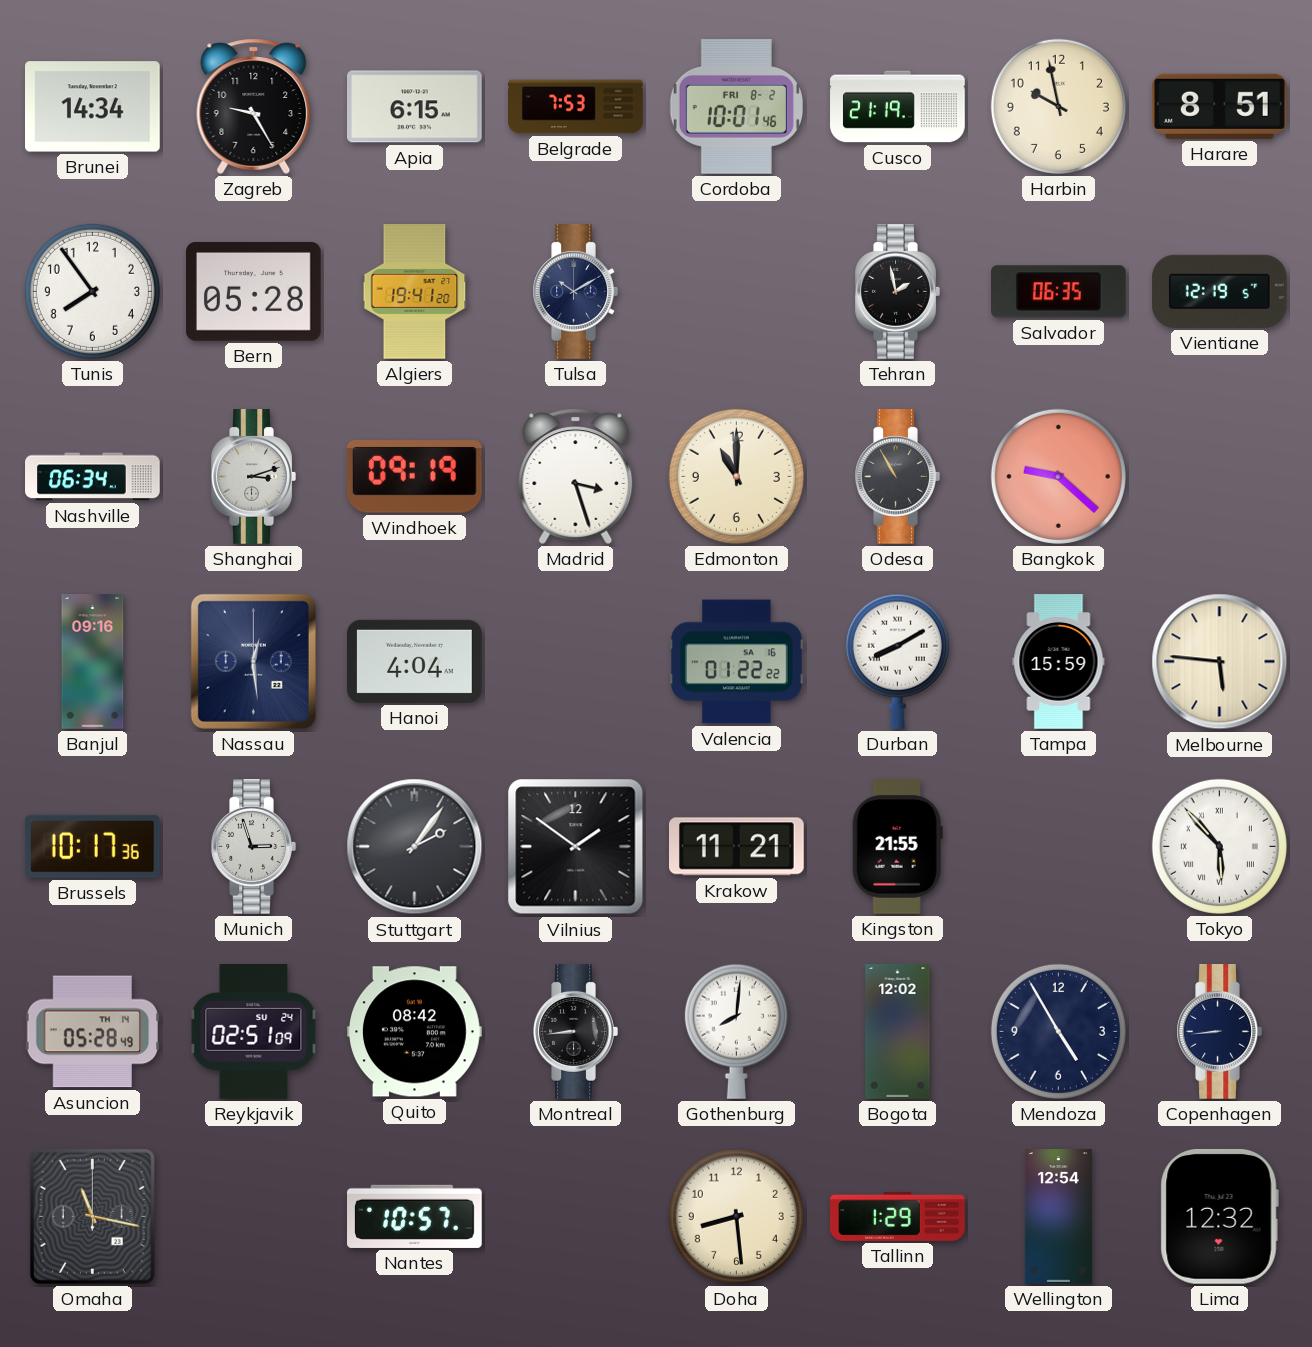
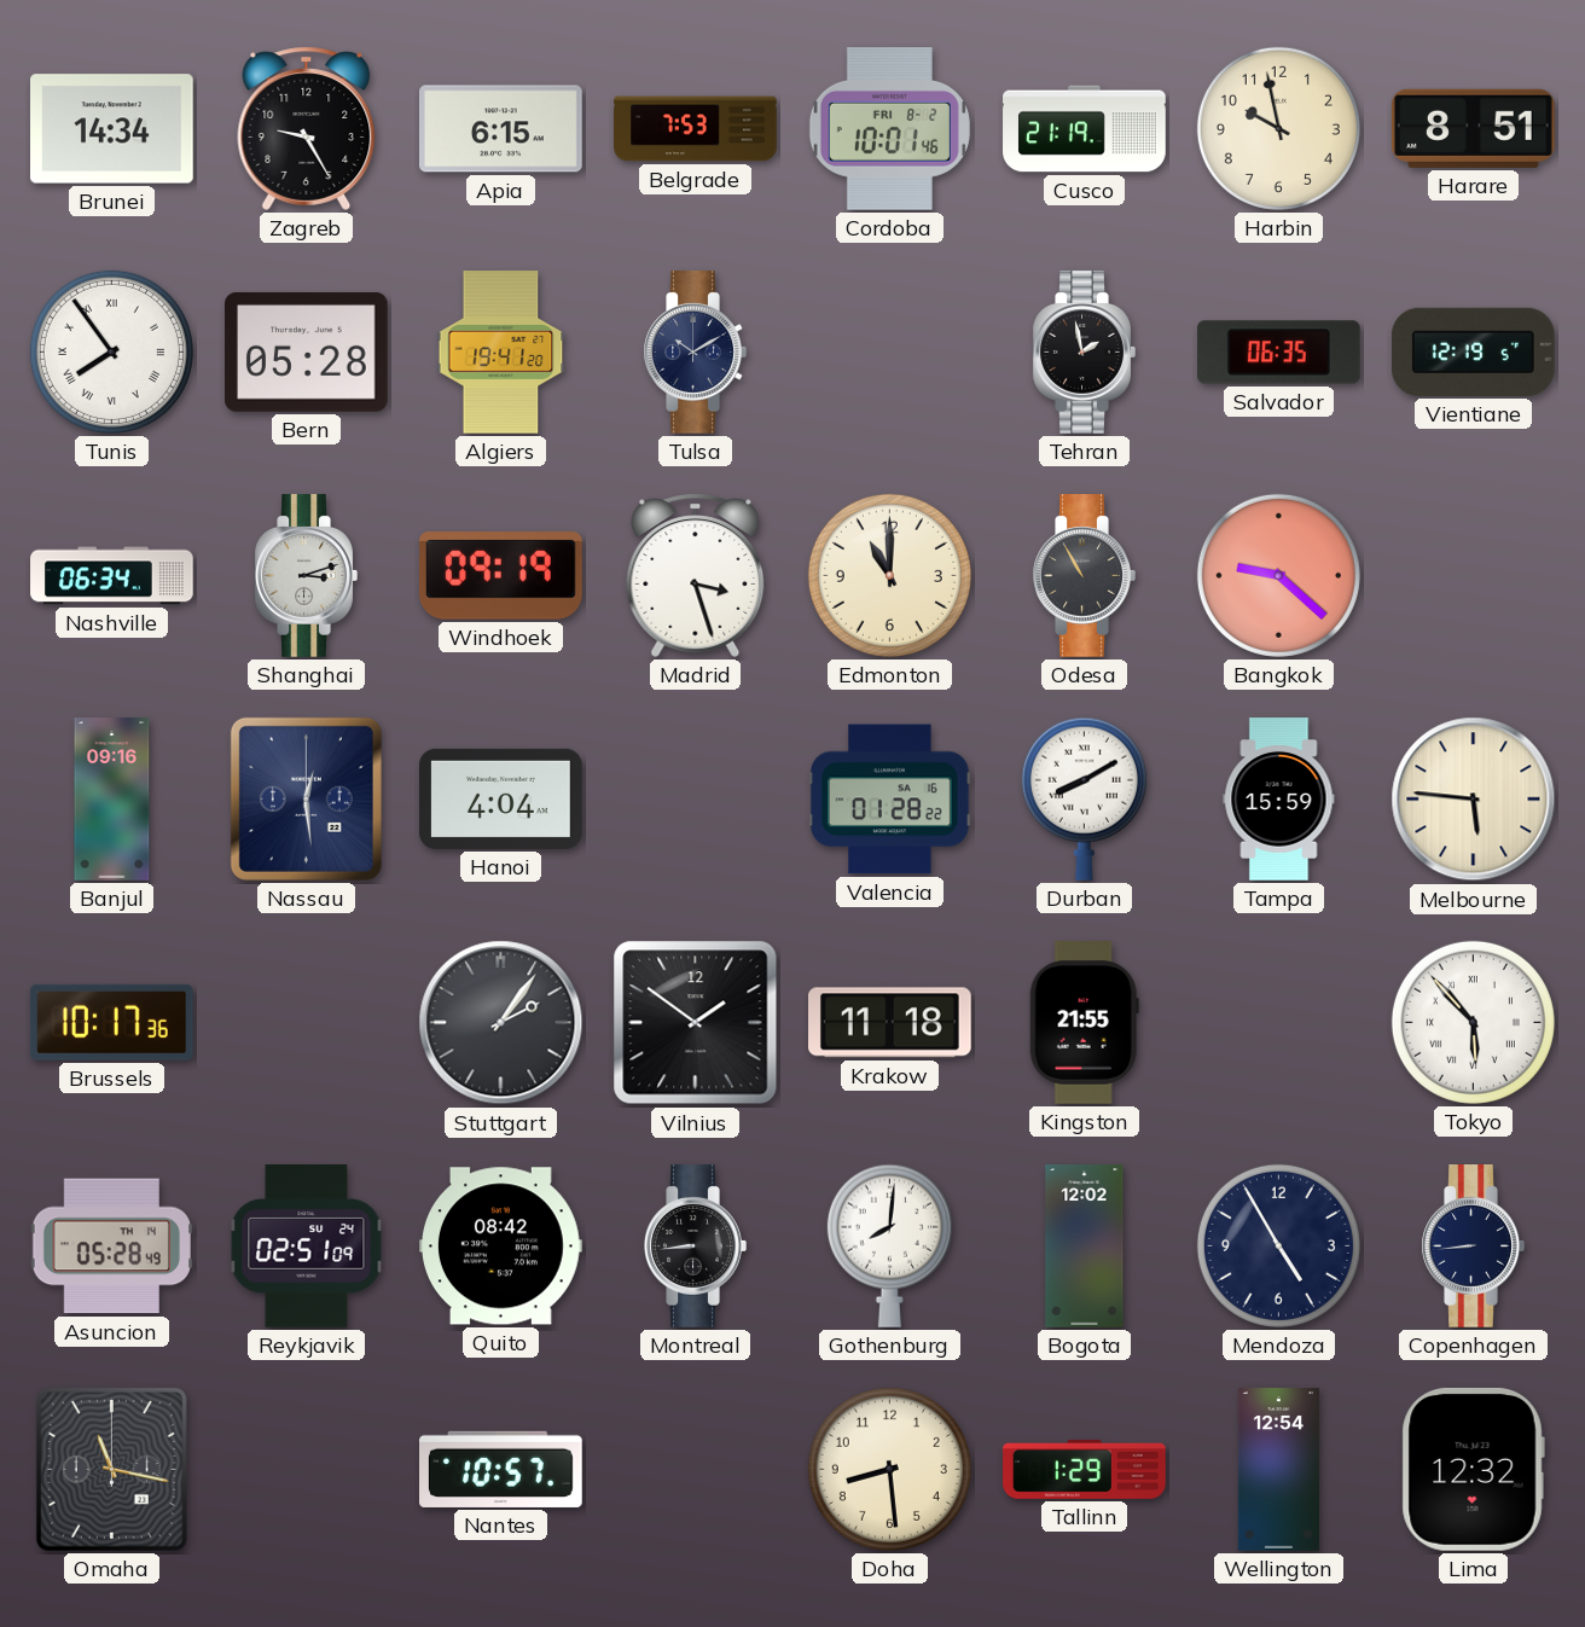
Tunis numerals: Arabic -> Roman (111, 351)
Valencia: 01:22 -> 01:28 (890, 800)
Munich: 2:57 -> none (253, 847)
Krakow: 11:21 -> 11:18 (890, 1023)
